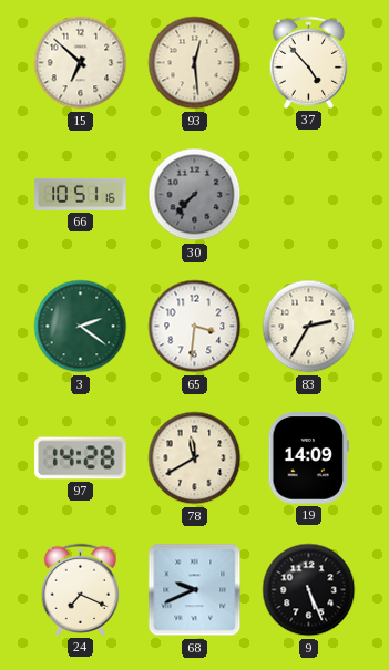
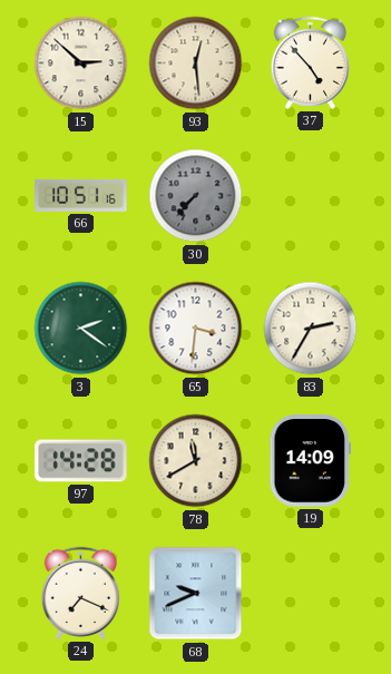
15: 6:52 -> 2:52 (81, 64)
9: 5:26 -> none (309, 590)
